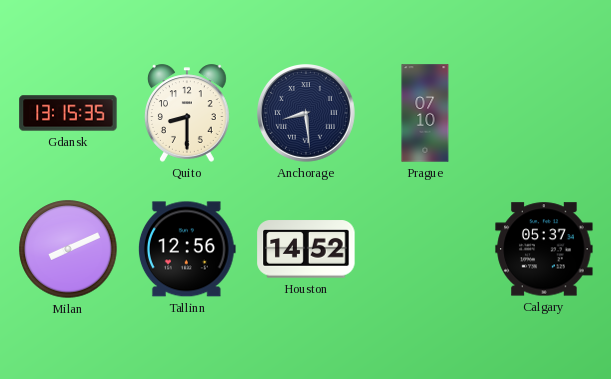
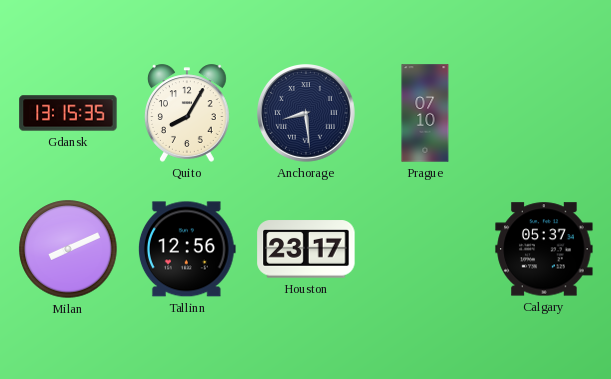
Quito: 8:30 -> 8:05 (187, 113)
Houston: 14:52 -> 23:17 (306, 249)
